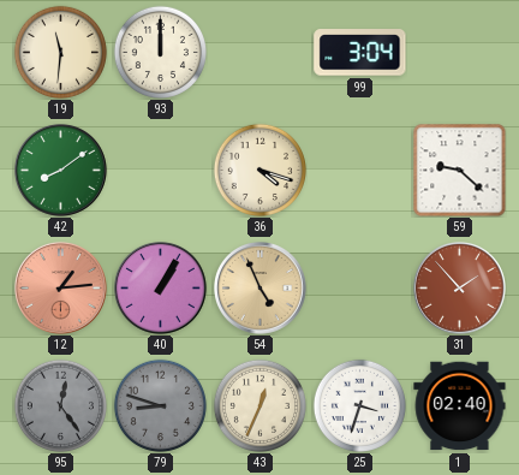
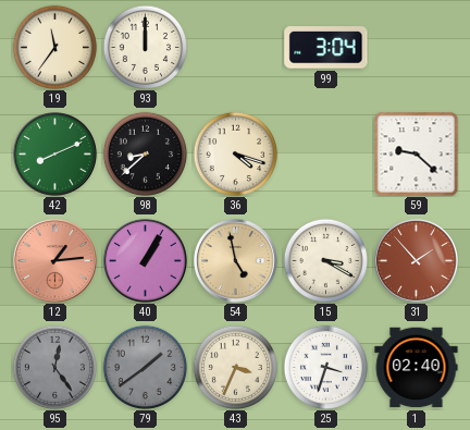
19: 11:31 -> 11:36 (54, 47)
42: 8:09 -> 8:11 (55, 155)
98: none -> 8:38 (145, 153)
54: 4:56 -> 4:58 (236, 261)
15: none -> 3:20 (325, 260)
79: 8:48 -> 1:39 (145, 367)
43: 12:34 -> 3:34 (235, 367)
